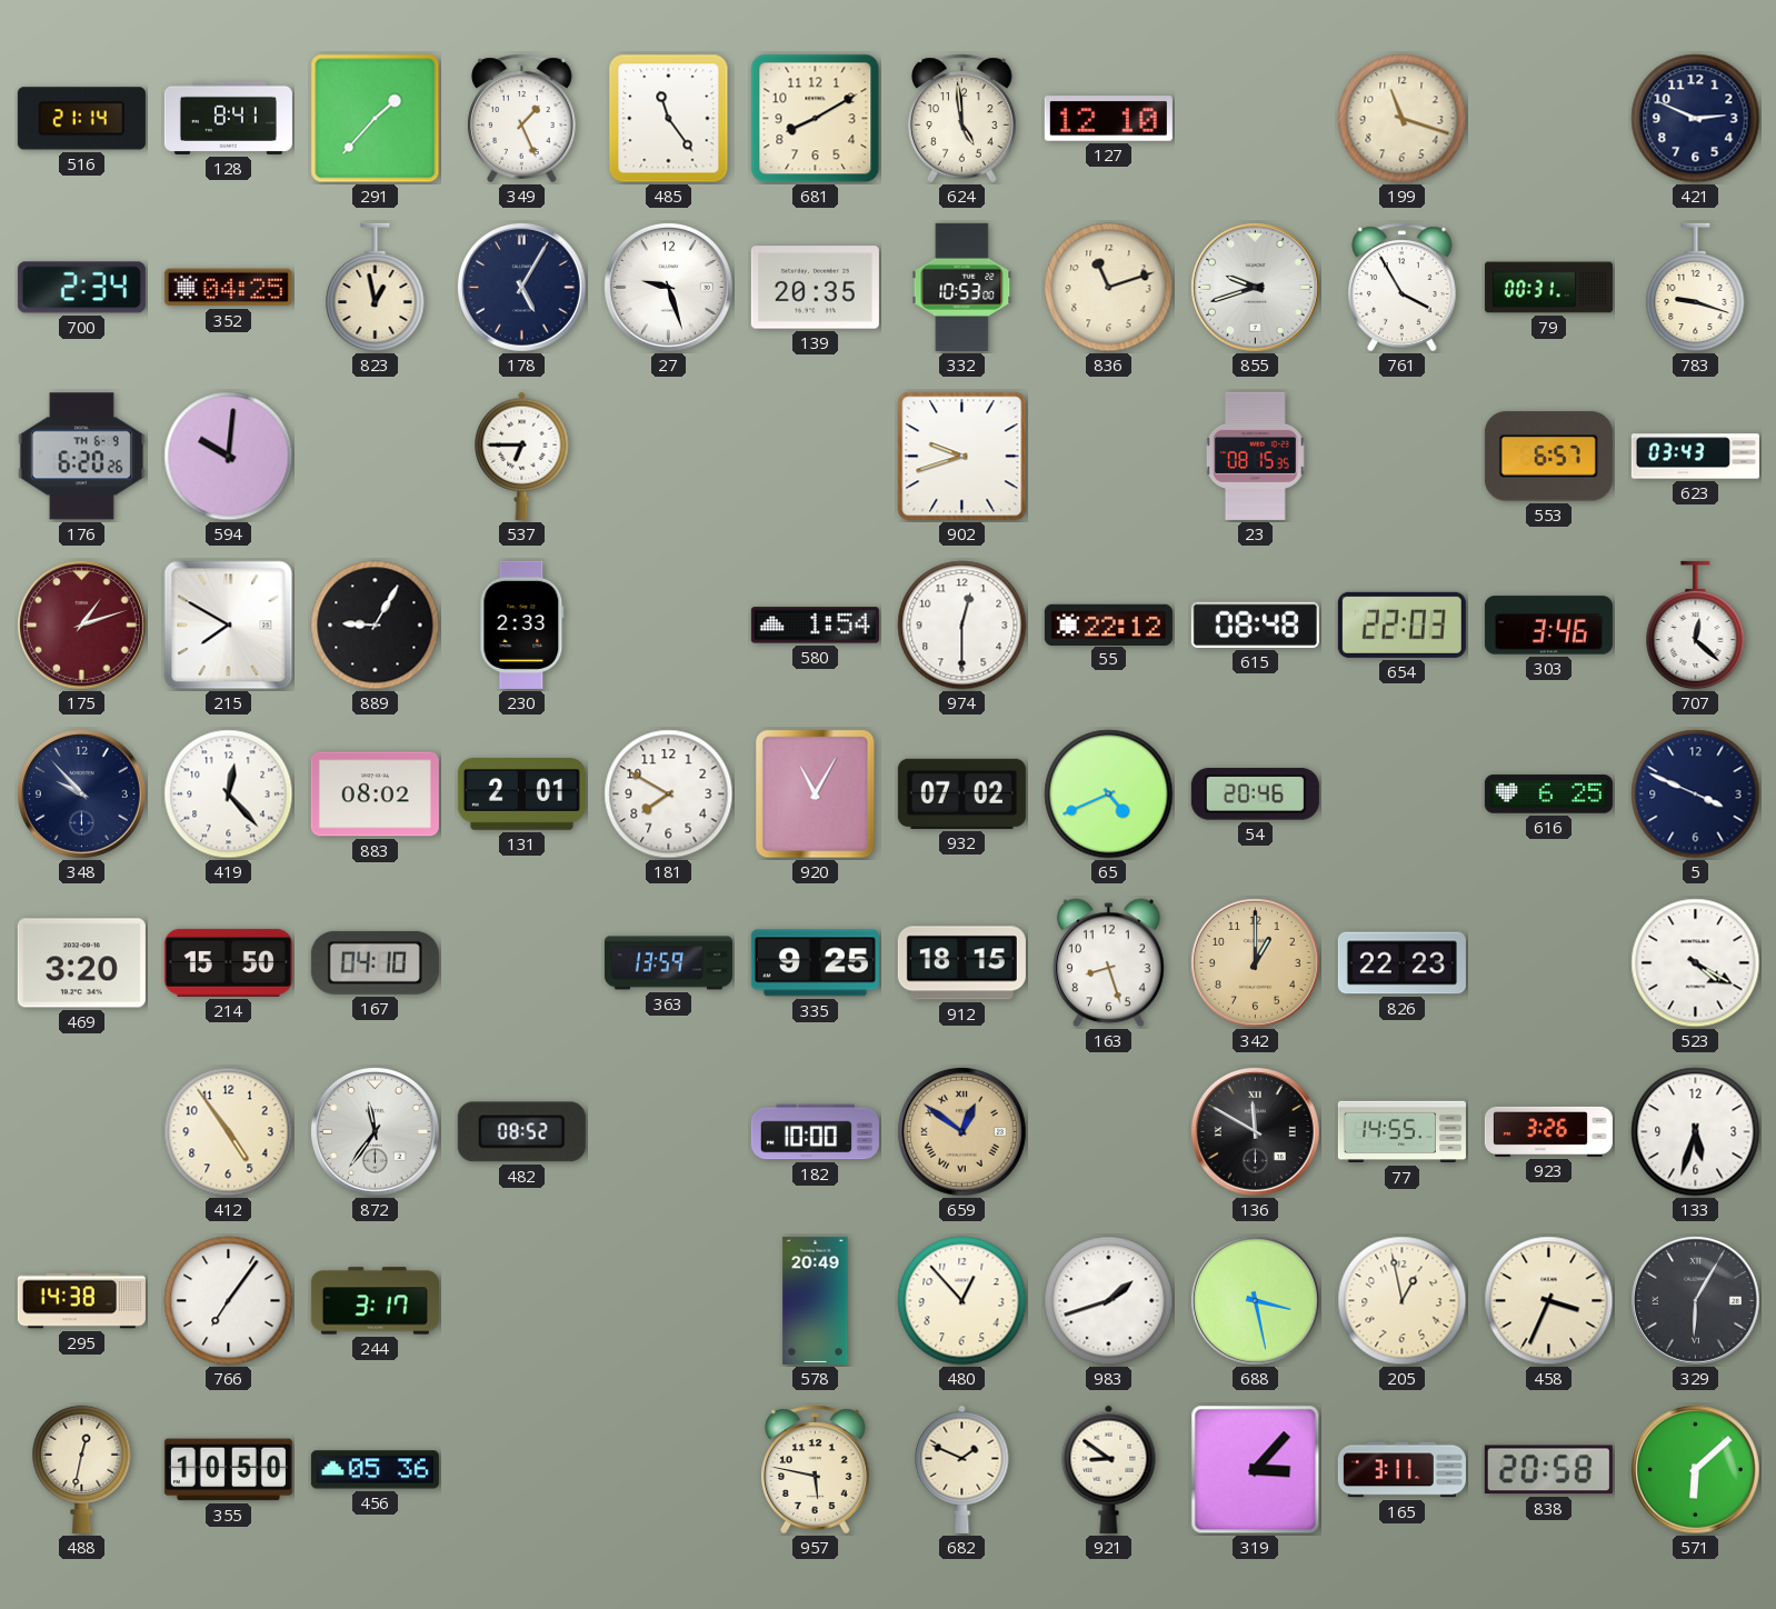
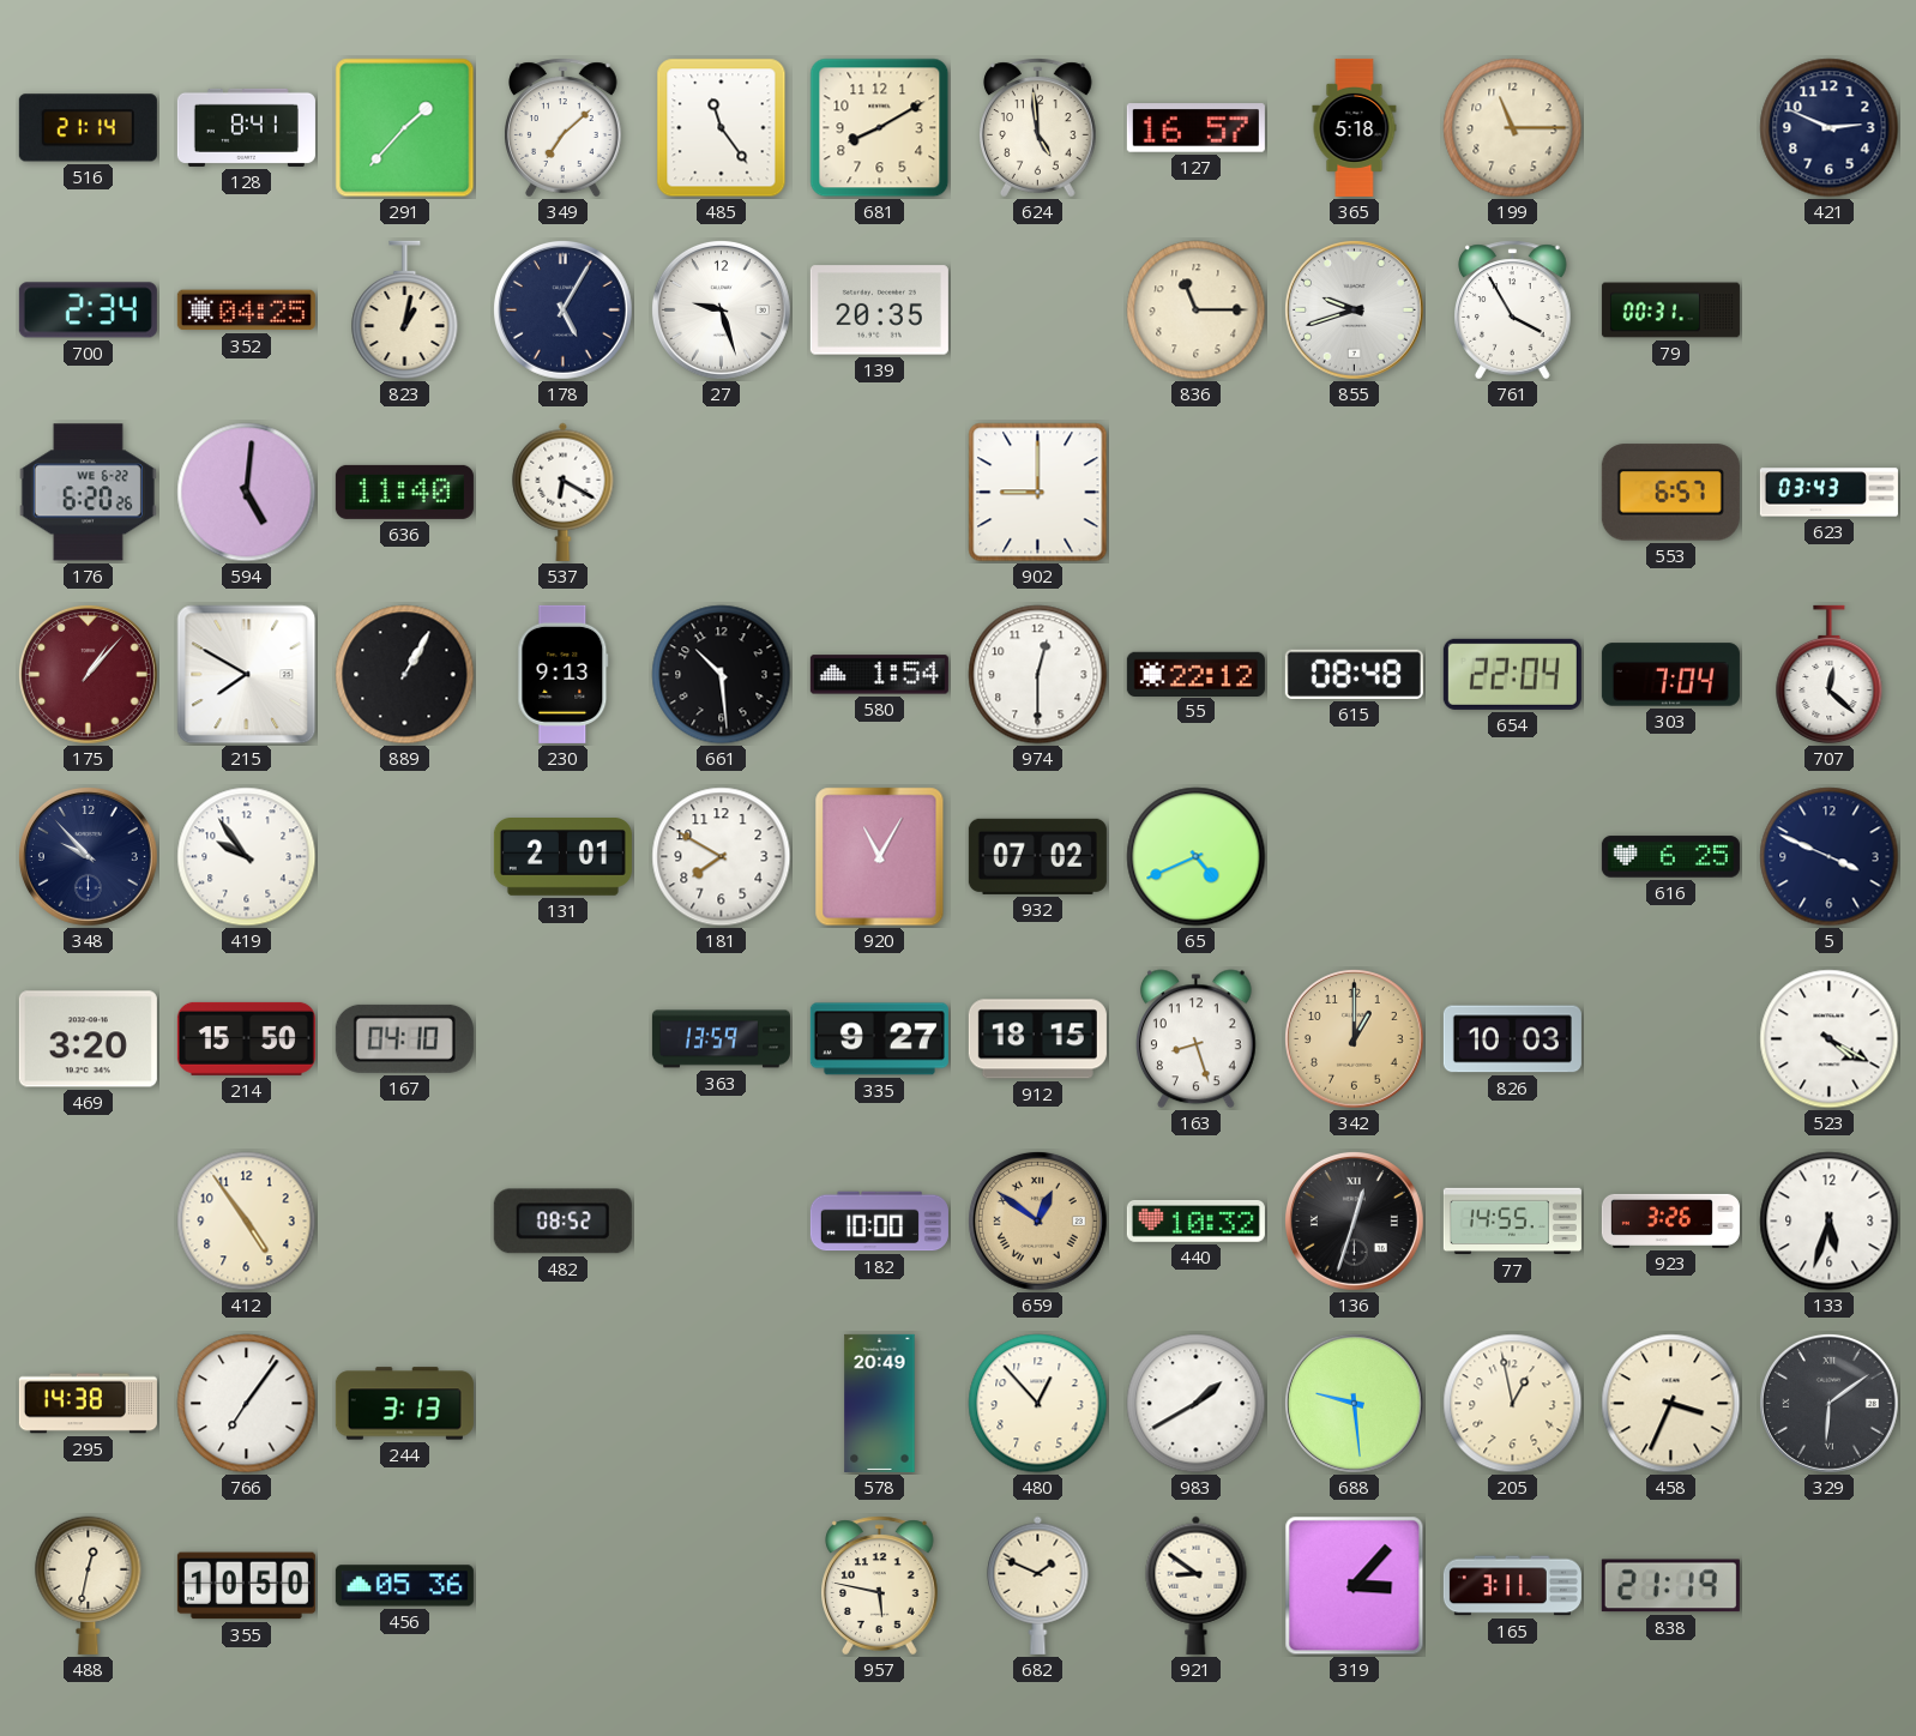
349: 1:26 -> 7:08 (564, 128)
127: 12:10 -> 16:57 (1195, 128)
365: none -> 5:18 (1355, 127)
199: 11:18 -> 11:15 (1513, 128)
823: 12:58 -> 1:02 (405, 311)
332: 10:53 -> none (962, 287)
836: 11:12 -> 11:15 (1197, 311)
783: 9:18 -> none (1696, 288)
176 date: TH 6-9 -> WE 6-22 (88, 493)
594: 10:01 -> 5:01 (247, 493)
636: none -> 11:40 (404, 492)
537: 6:45 -> 6:20 (564, 492)
902: 9:42 -> 9:00 (1038, 493)
23: 08:15 -> none (1255, 456)
175: 1:12 -> 1:07 (88, 674)
889: 9:05 -> 1:05 (405, 675)
230: 2:33 -> 9:13 (564, 674)
661: none -> 10:29 (722, 675)
654: 22:03 -> 22:04 (1512, 674)
303: 3:46 -> 7:04 (1670, 675)
419: 12:23 -> 9:54 (247, 857)
883: 08:02 -> none (375, 794)
54: 20:46 -> none (1255, 794)
335: 9:25 -> 9:27 (879, 1039)
826: 22:23 -> 10:03 (1512, 1039)
872: 11:36 -> none (375, 1131)
440: none -> 10:32 (1195, 1222)
136: 11:50 -> 12:33 (1354, 1220)
244: 3:17 -> 3:13 (404, 1404)
983: 1:42 -> 1:40 (1197, 1404)
688: 3:28 -> 9:29 (1354, 1403)
329: 6:05 -> 6:09 (1828, 1403)
838: 20:58 -> 21:19 (1670, 1586)
571: 6:08 -> none (1695, 1469)
